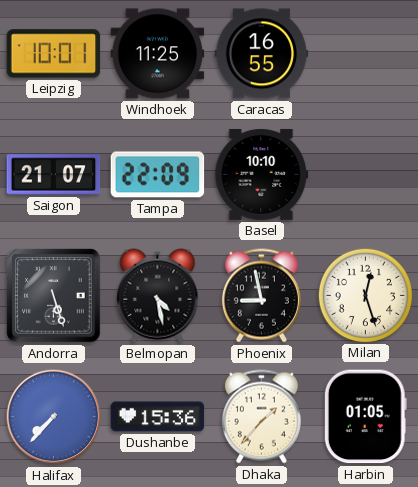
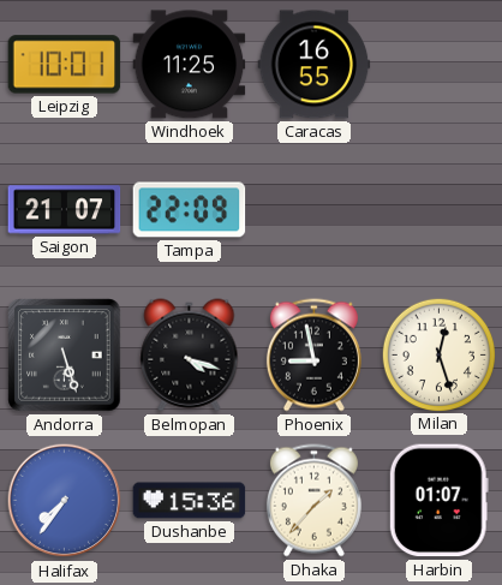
Basel: 10:10 -> none (262, 174)
Belmopan: 4:28 -> 4:18 (190, 356)
Halifax: 7:37 -> 7:36 (65, 501)
Harbin: 01:05 -> 01:07 (438, 501)
